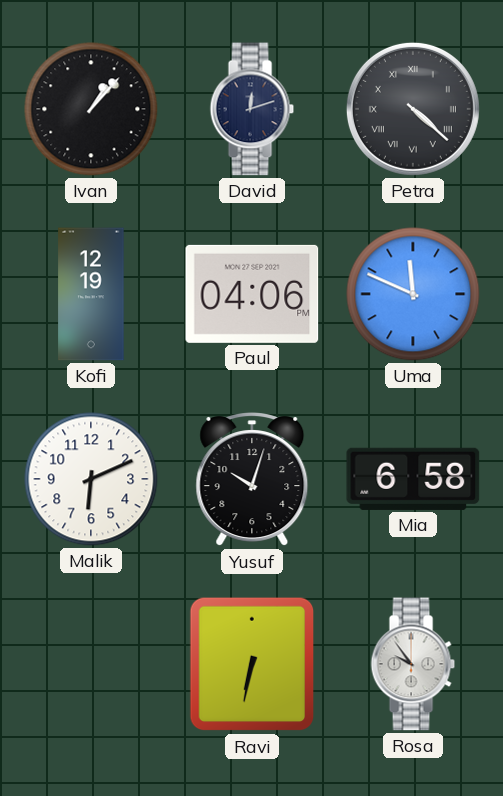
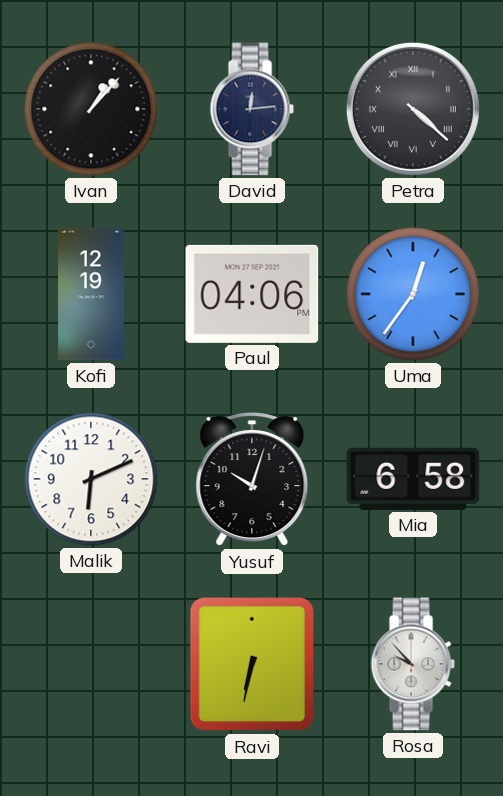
David: 12:12 -> 12:14 (252, 109)
Uma: 11:49 -> 12:36 (413, 294)
Rosa: 9:54 -> 9:53 (413, 664)
